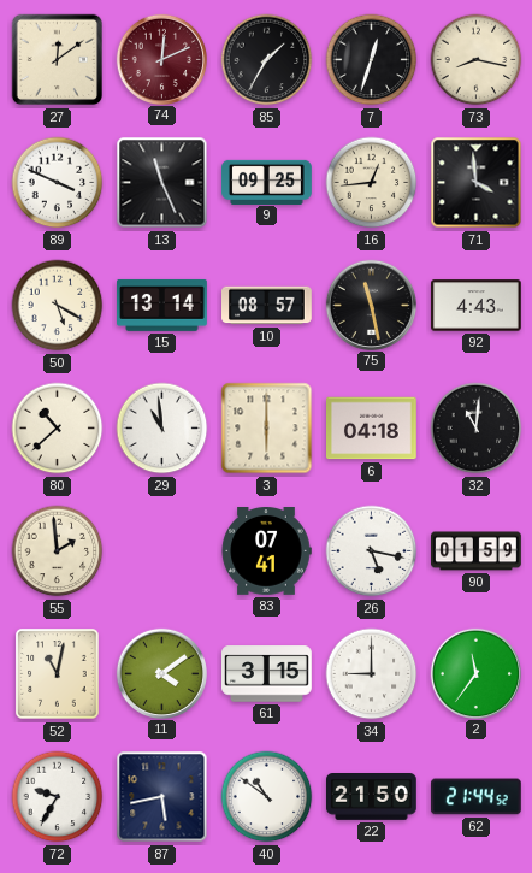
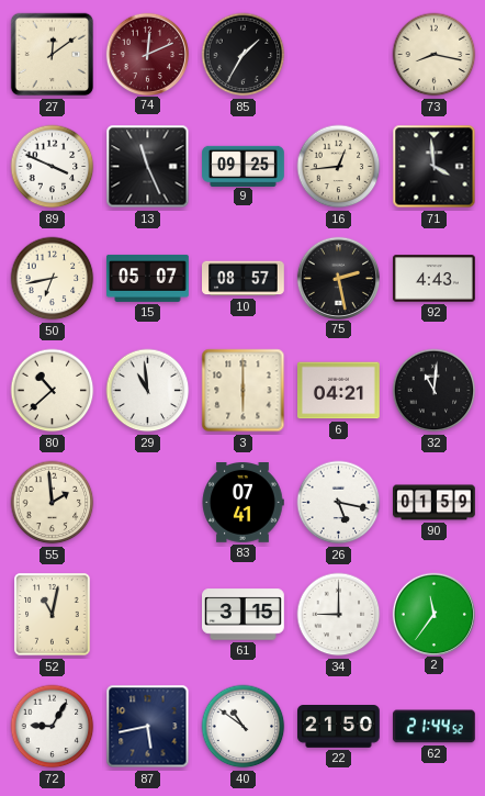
7: 12:33 -> none (372, 60)
50: 5:20 -> 6:43 (53, 279)
15: 13:14 -> 05:07 (148, 278)
75: 11:28 -> 2:28 (338, 278)
6: 04:18 -> 04:21 (339, 391)
11: 4:09 -> none (161, 673)
72: 9:35 -> 9:05 (53, 727)
